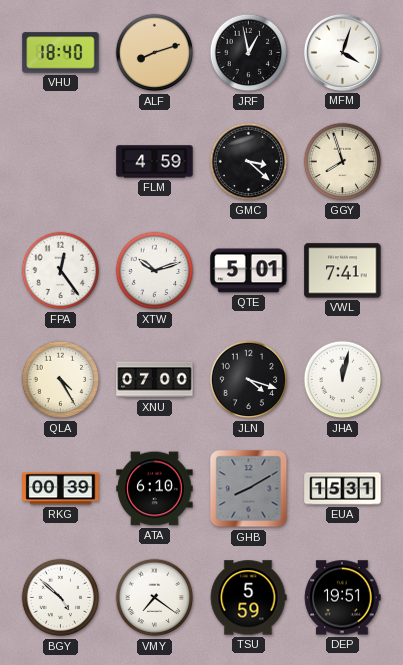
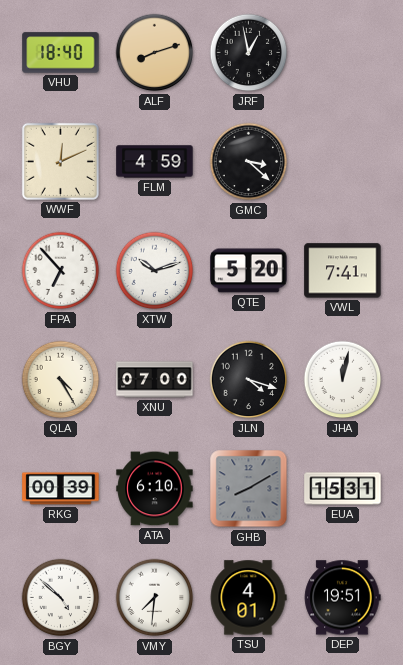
MFM: 4:03 -> none (342, 52)
WWF: none -> 12:11 (60, 161)
GGY: 7:57 -> none (343, 162)
FPA: 12:24 -> 6:53 (61, 271)
QTE: 5:01 -> 5:20 (249, 271)
VMY: 7:21 -> 7:31 (155, 598)
TSU: 5:59 -> 4:01 (248, 598)
